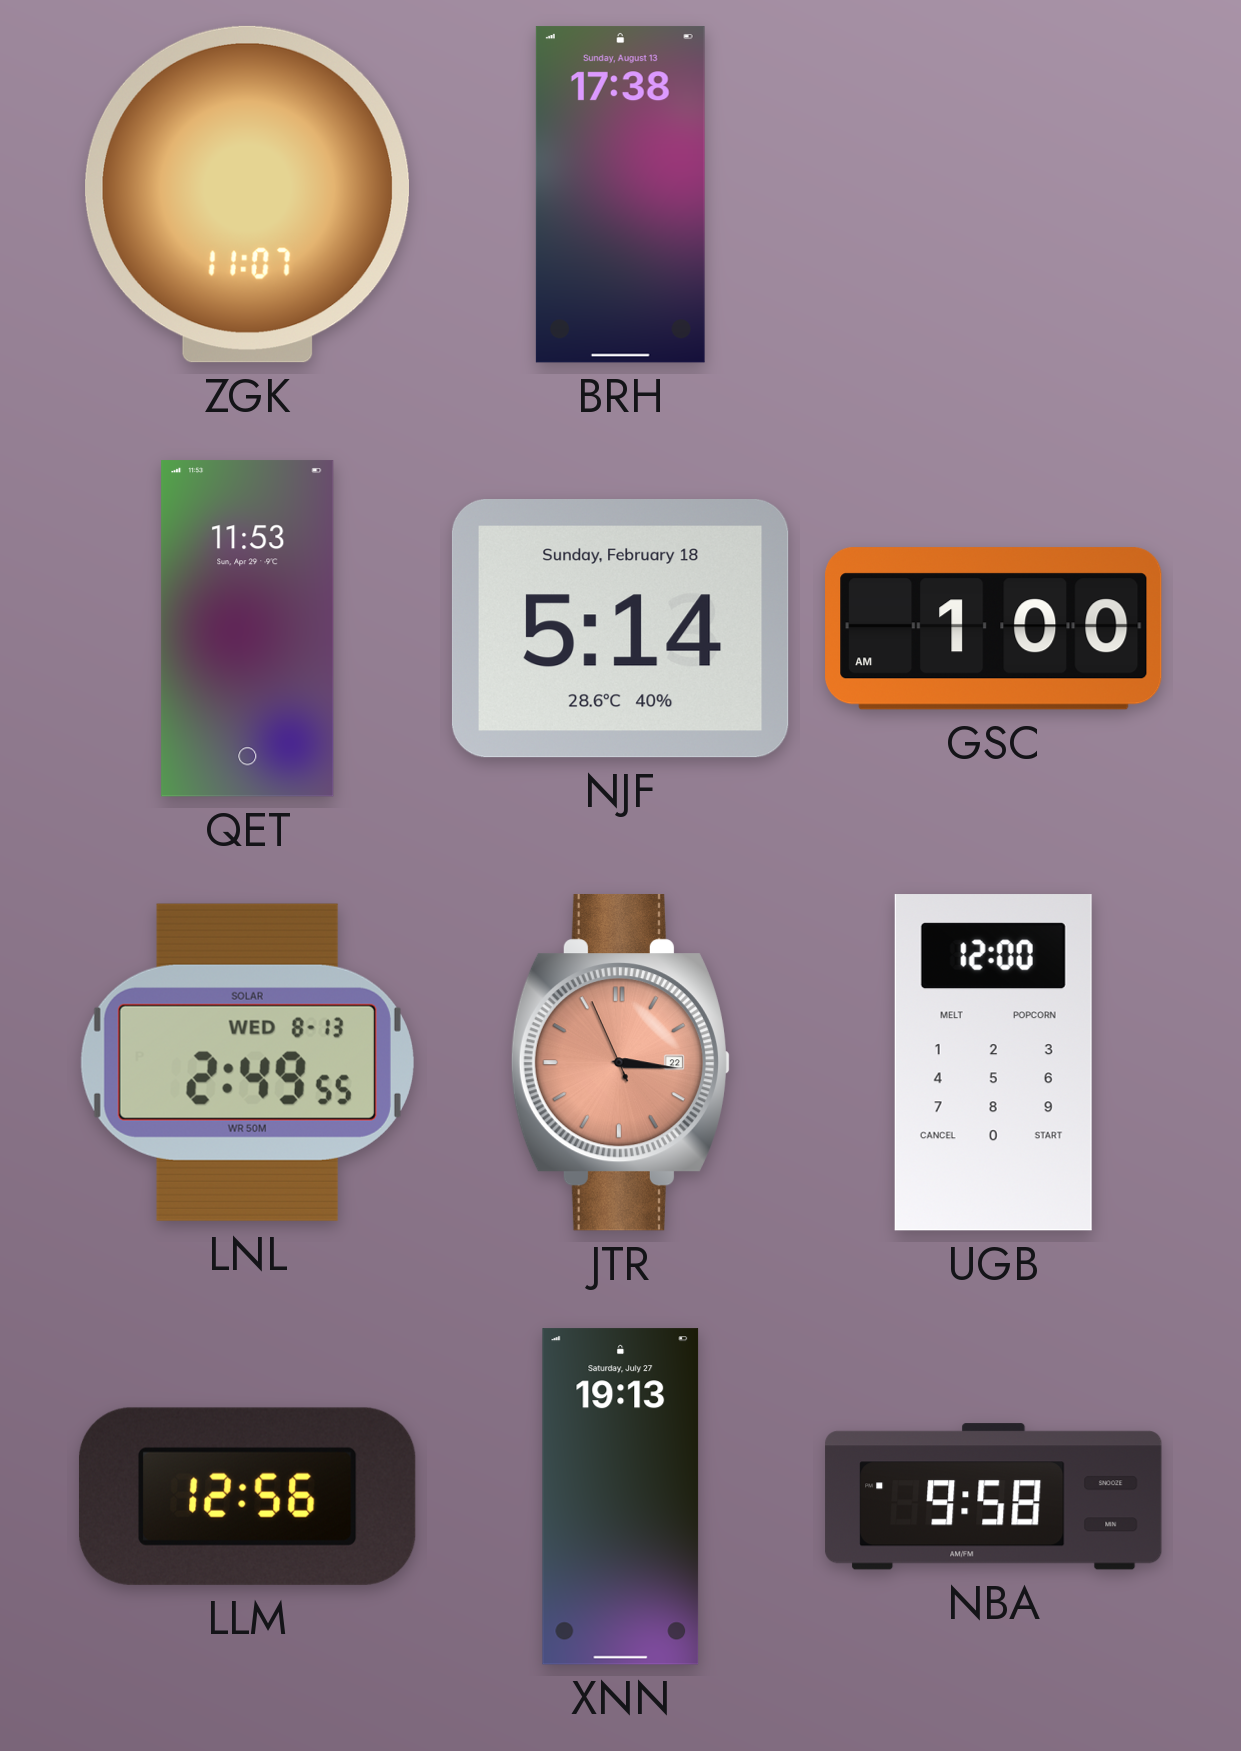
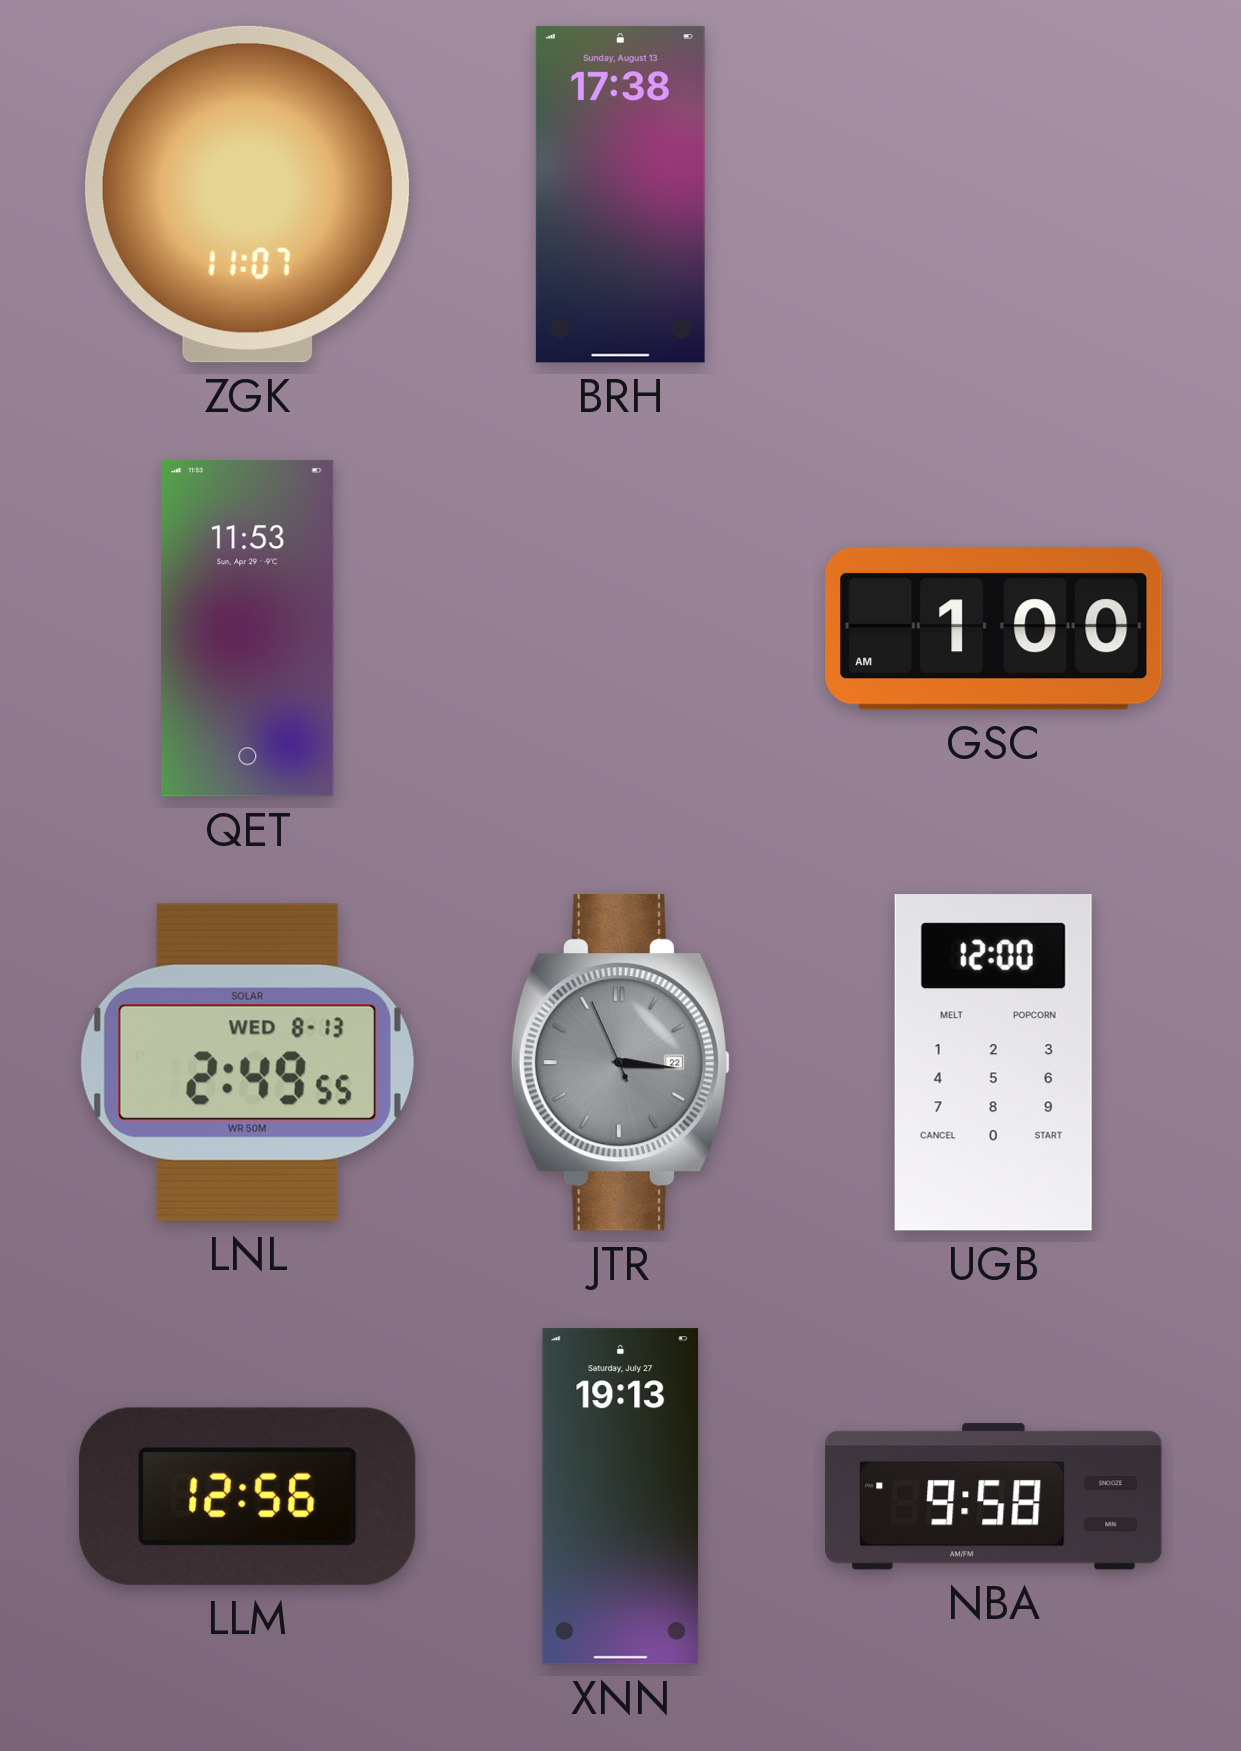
NJF: 5:14 -> none (620, 629)
JTR dial: salmon -> grey (620, 1063)
